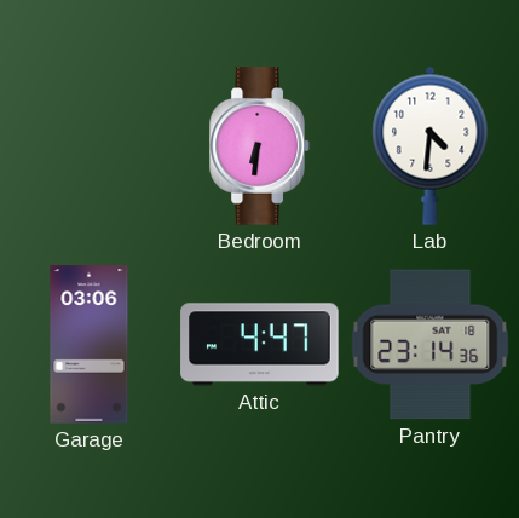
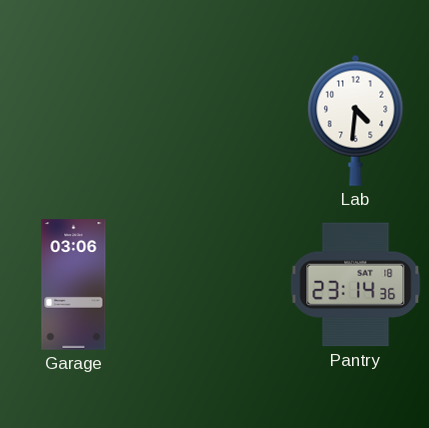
Bedroom: 6:31 -> none (260, 146)
Attic: 4:47 -> none (260, 345)
